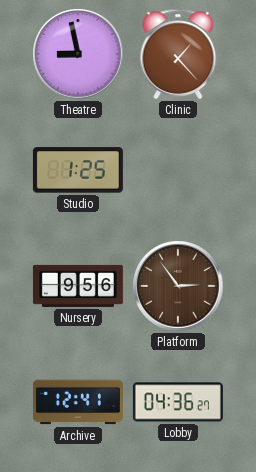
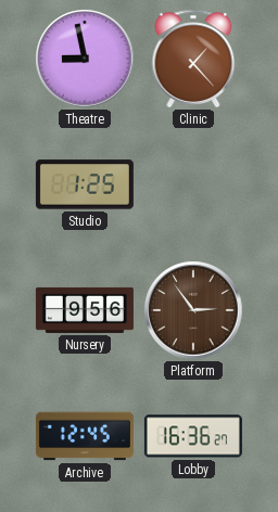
Archive: 12:41 -> 12:45 (85, 436)
Lobby: 04:36 -> 16:36 (193, 436)
